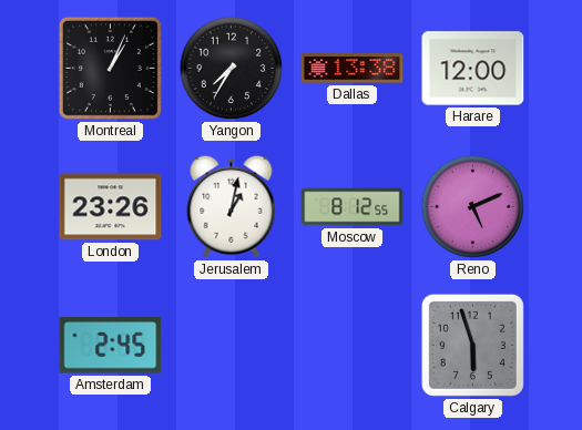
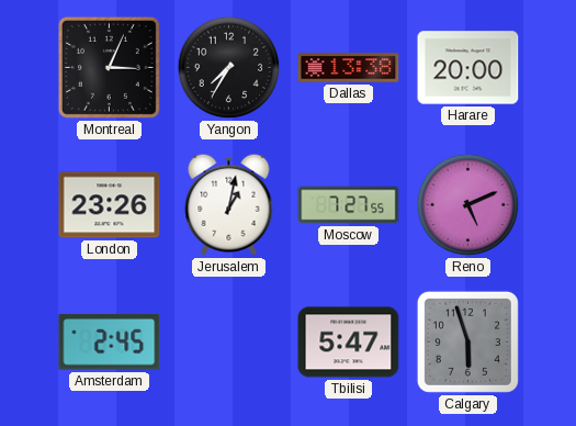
Montreal: 1:04 -> 3:04 (109, 67)
Harare: 12:00 -> 20:00 (468, 68)
Moscow: 8:12 -> 7:27 (349, 205)
Tbilisi: none -> 5:47 (349, 343)
